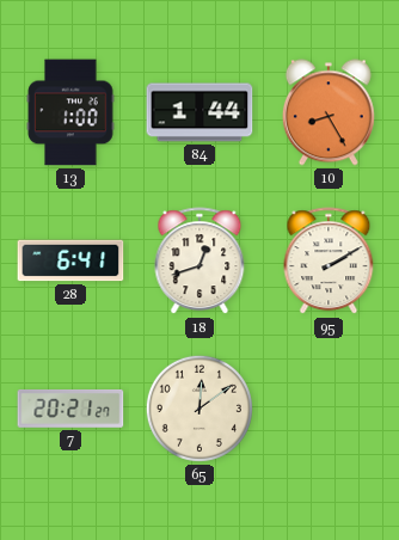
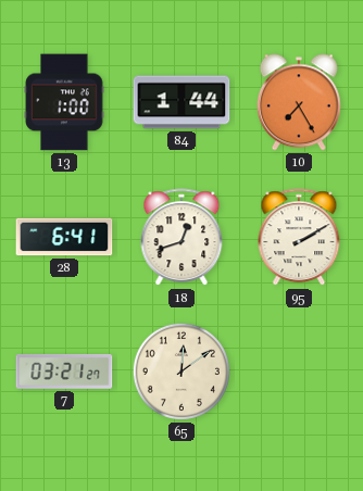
10: 8:25 -> 7:25 (299, 102)
7: 20:21 -> 03:21 (64, 372)
